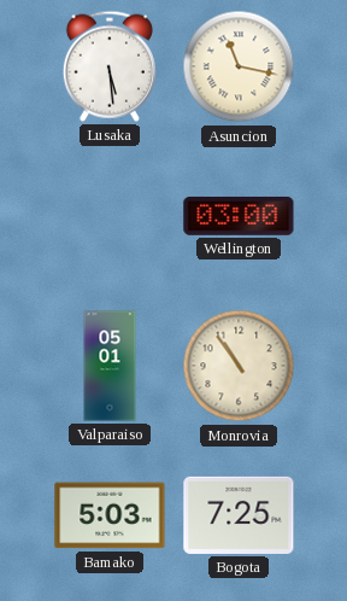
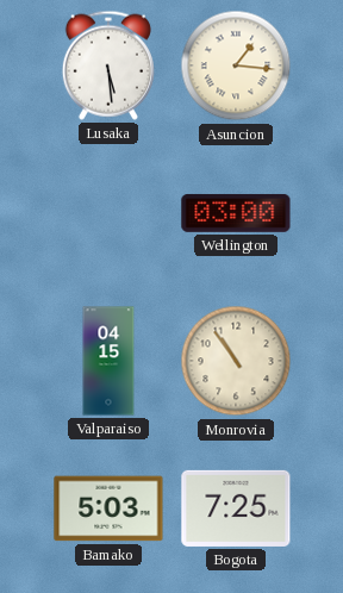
Asuncion: 11:17 -> 1:16 (236, 65)
Valparaiso: 05:01 -> 04:15 (108, 361)
